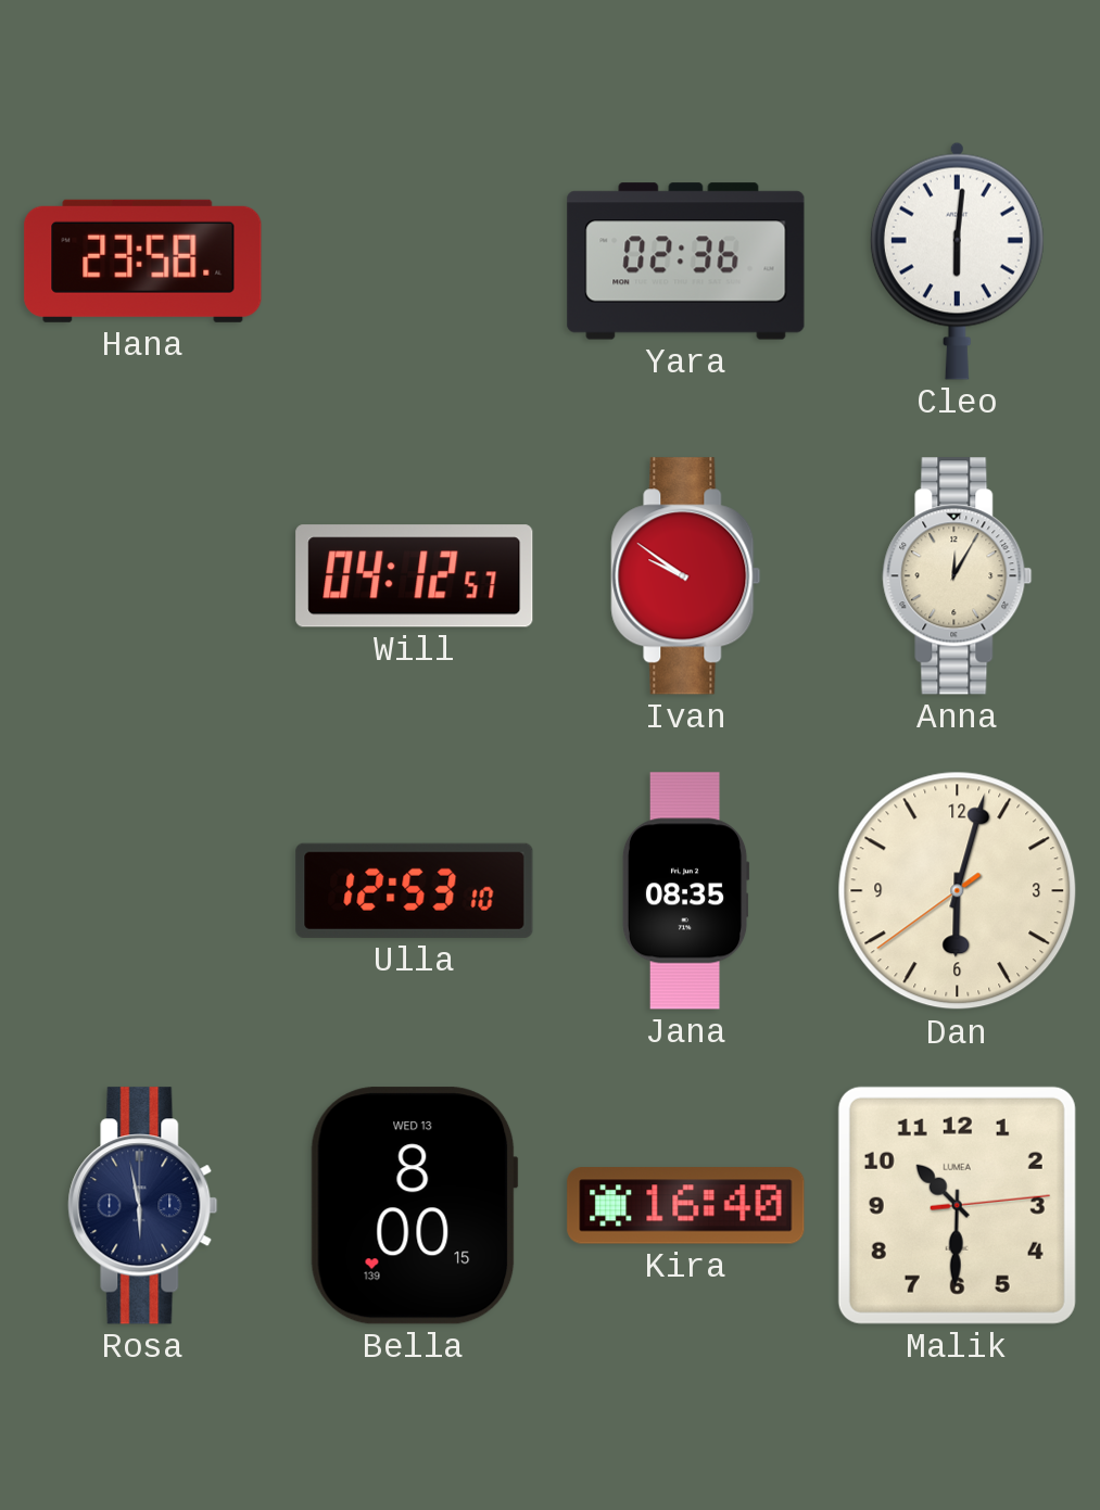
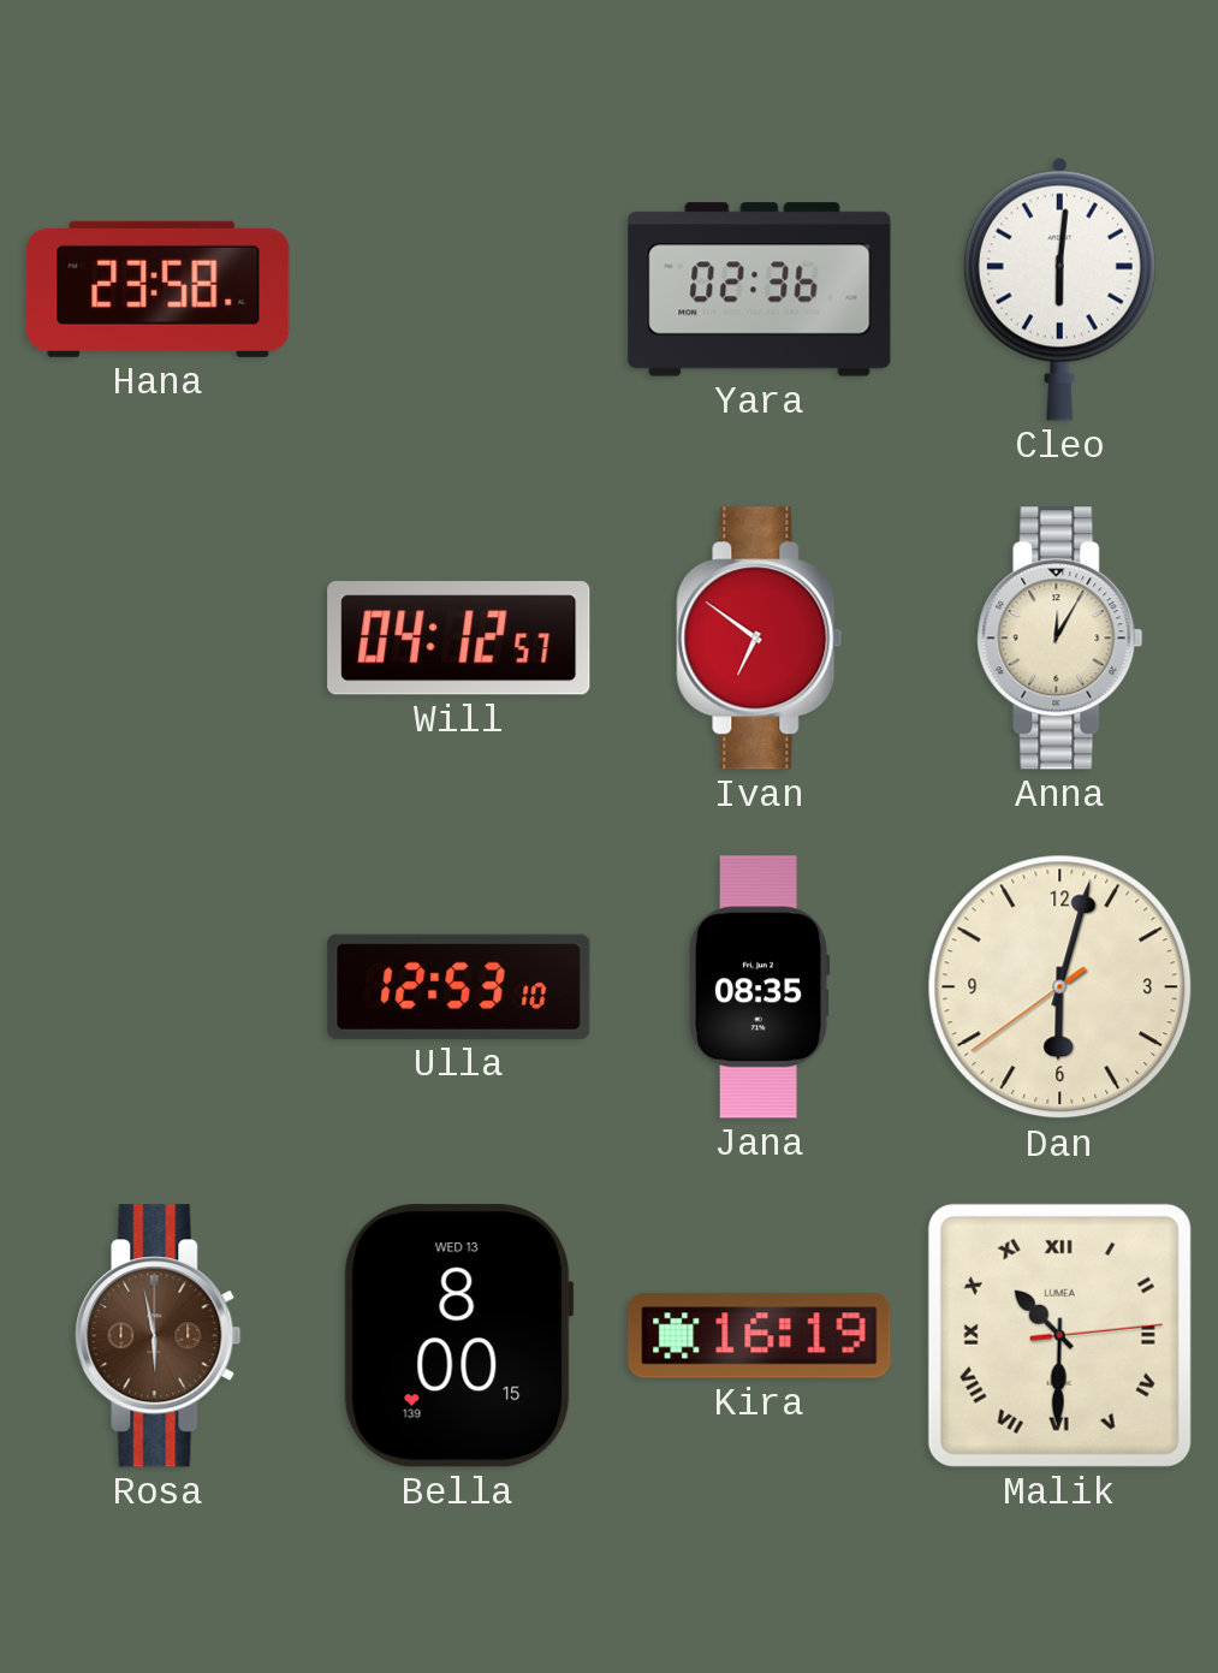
Ivan: 9:51 -> 6:51 (760, 639)
Rosa dial: navy -> brown (159, 1336)
Kira: 16:40 -> 16:19 (760, 1336)
Malik numerals: Arabic -> Roman (1059, 1335)
